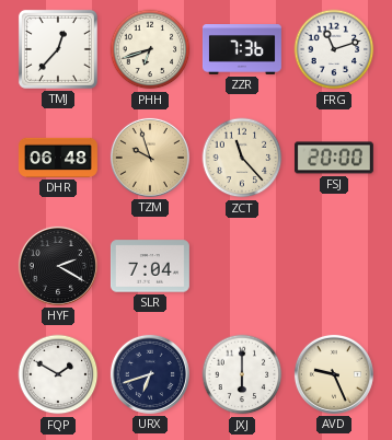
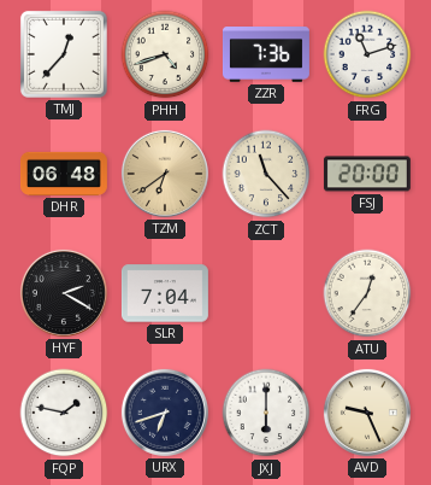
PHH: 6:42 -> 4:42 (165, 54)
TZM: 9:57 -> 6:39 (165, 174)
ATU: none -> 12:36 (367, 293)
FQP: 1:50 -> 1:47 (64, 413)
